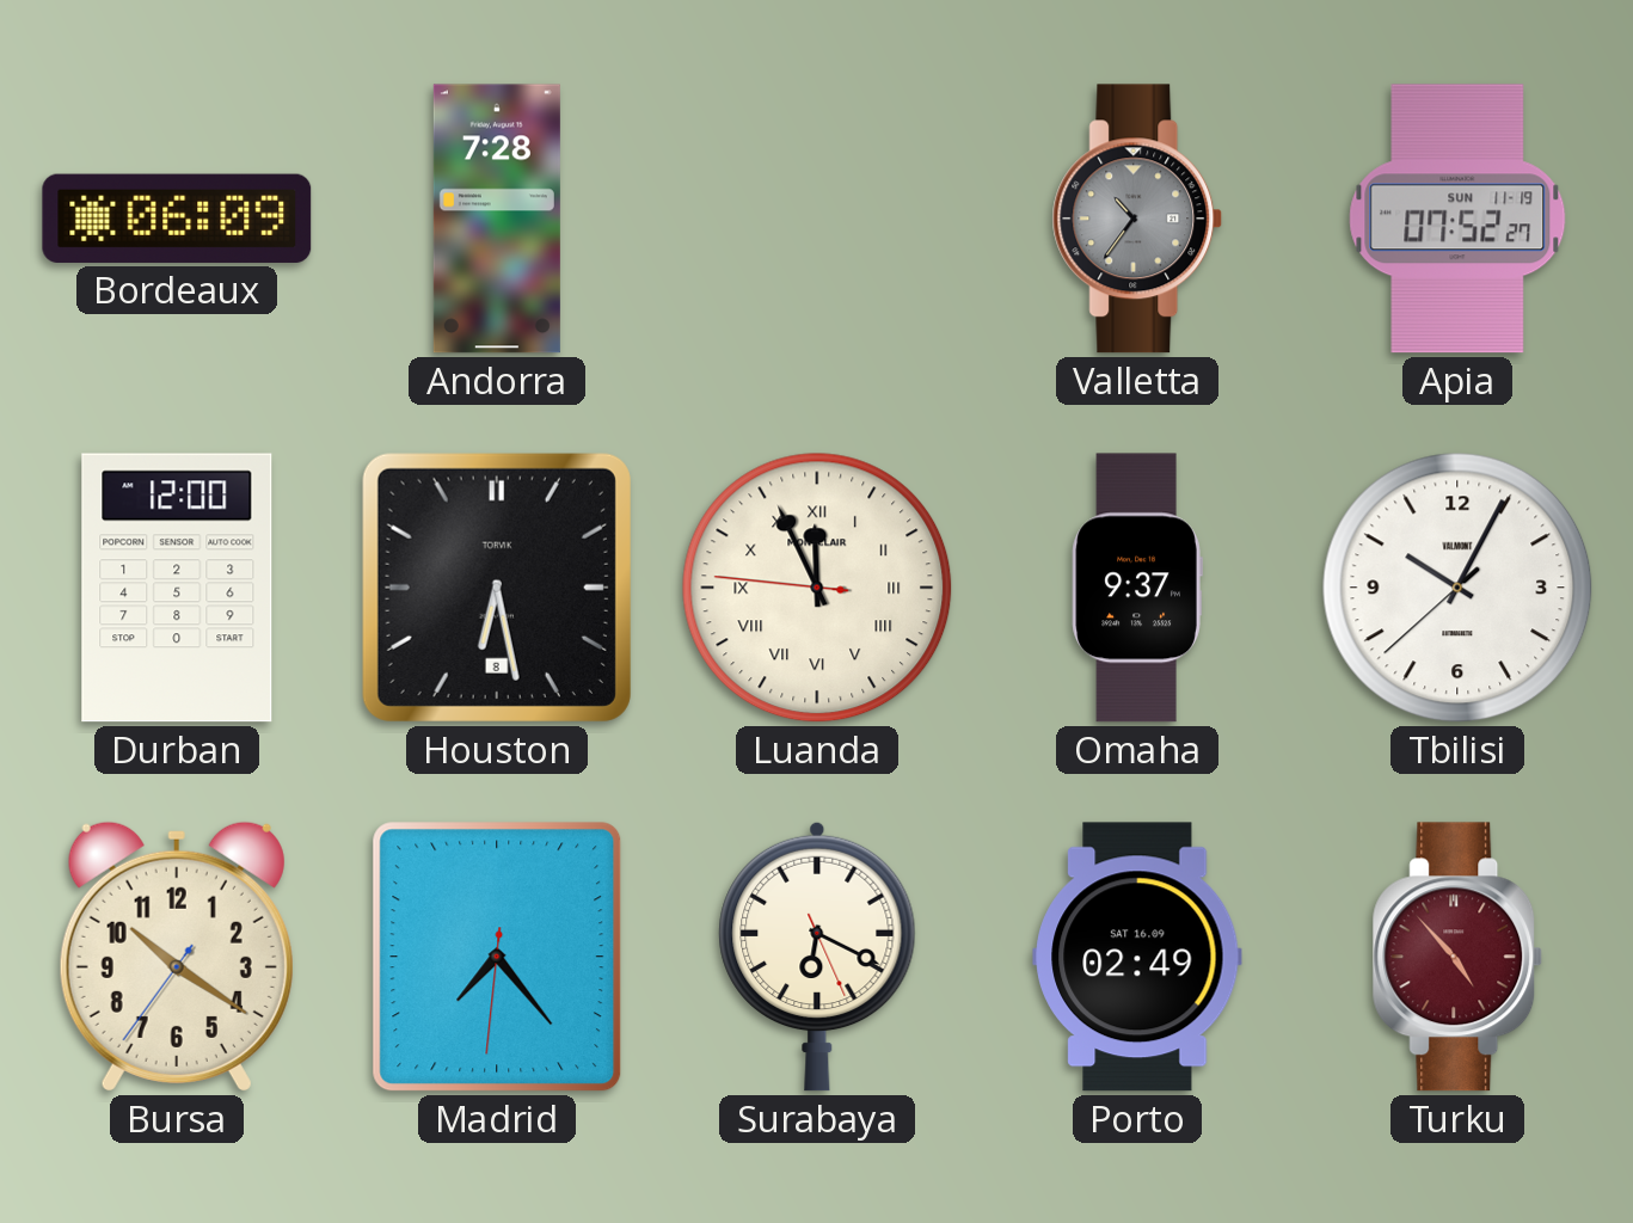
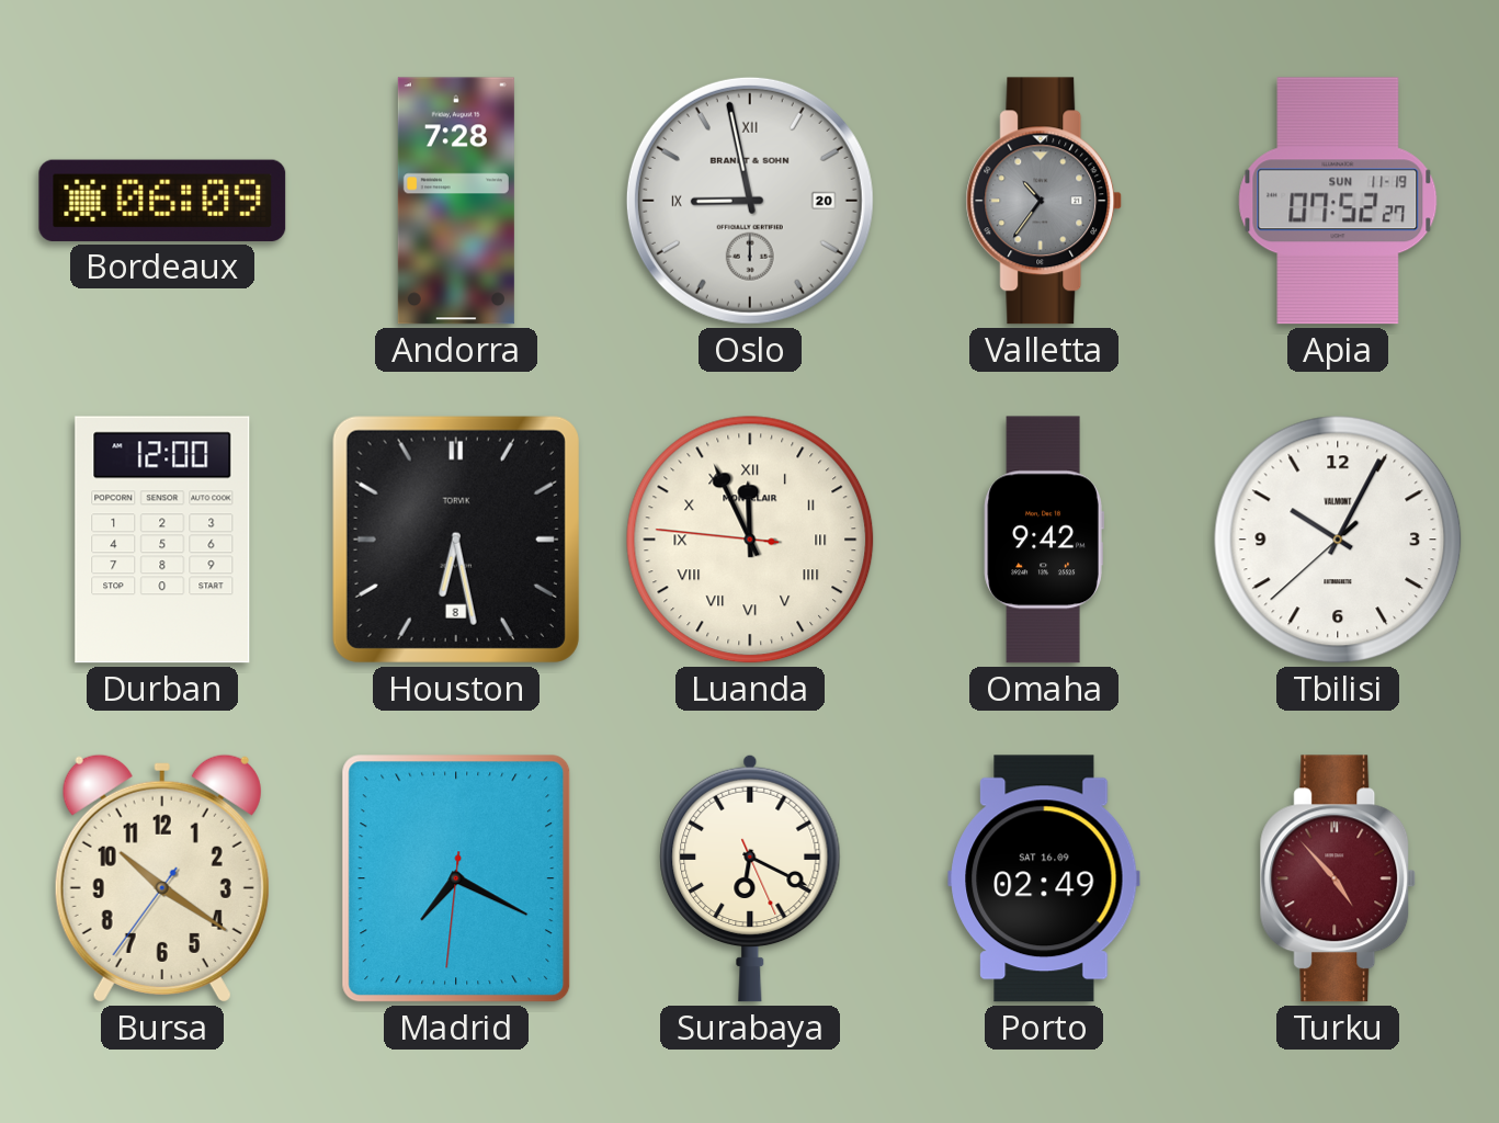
Oslo: none -> 8:58 (750, 201)
Omaha: 9:37 -> 9:42 (1044, 540)
Madrid: 7:23 -> 7:19 (456, 878)
